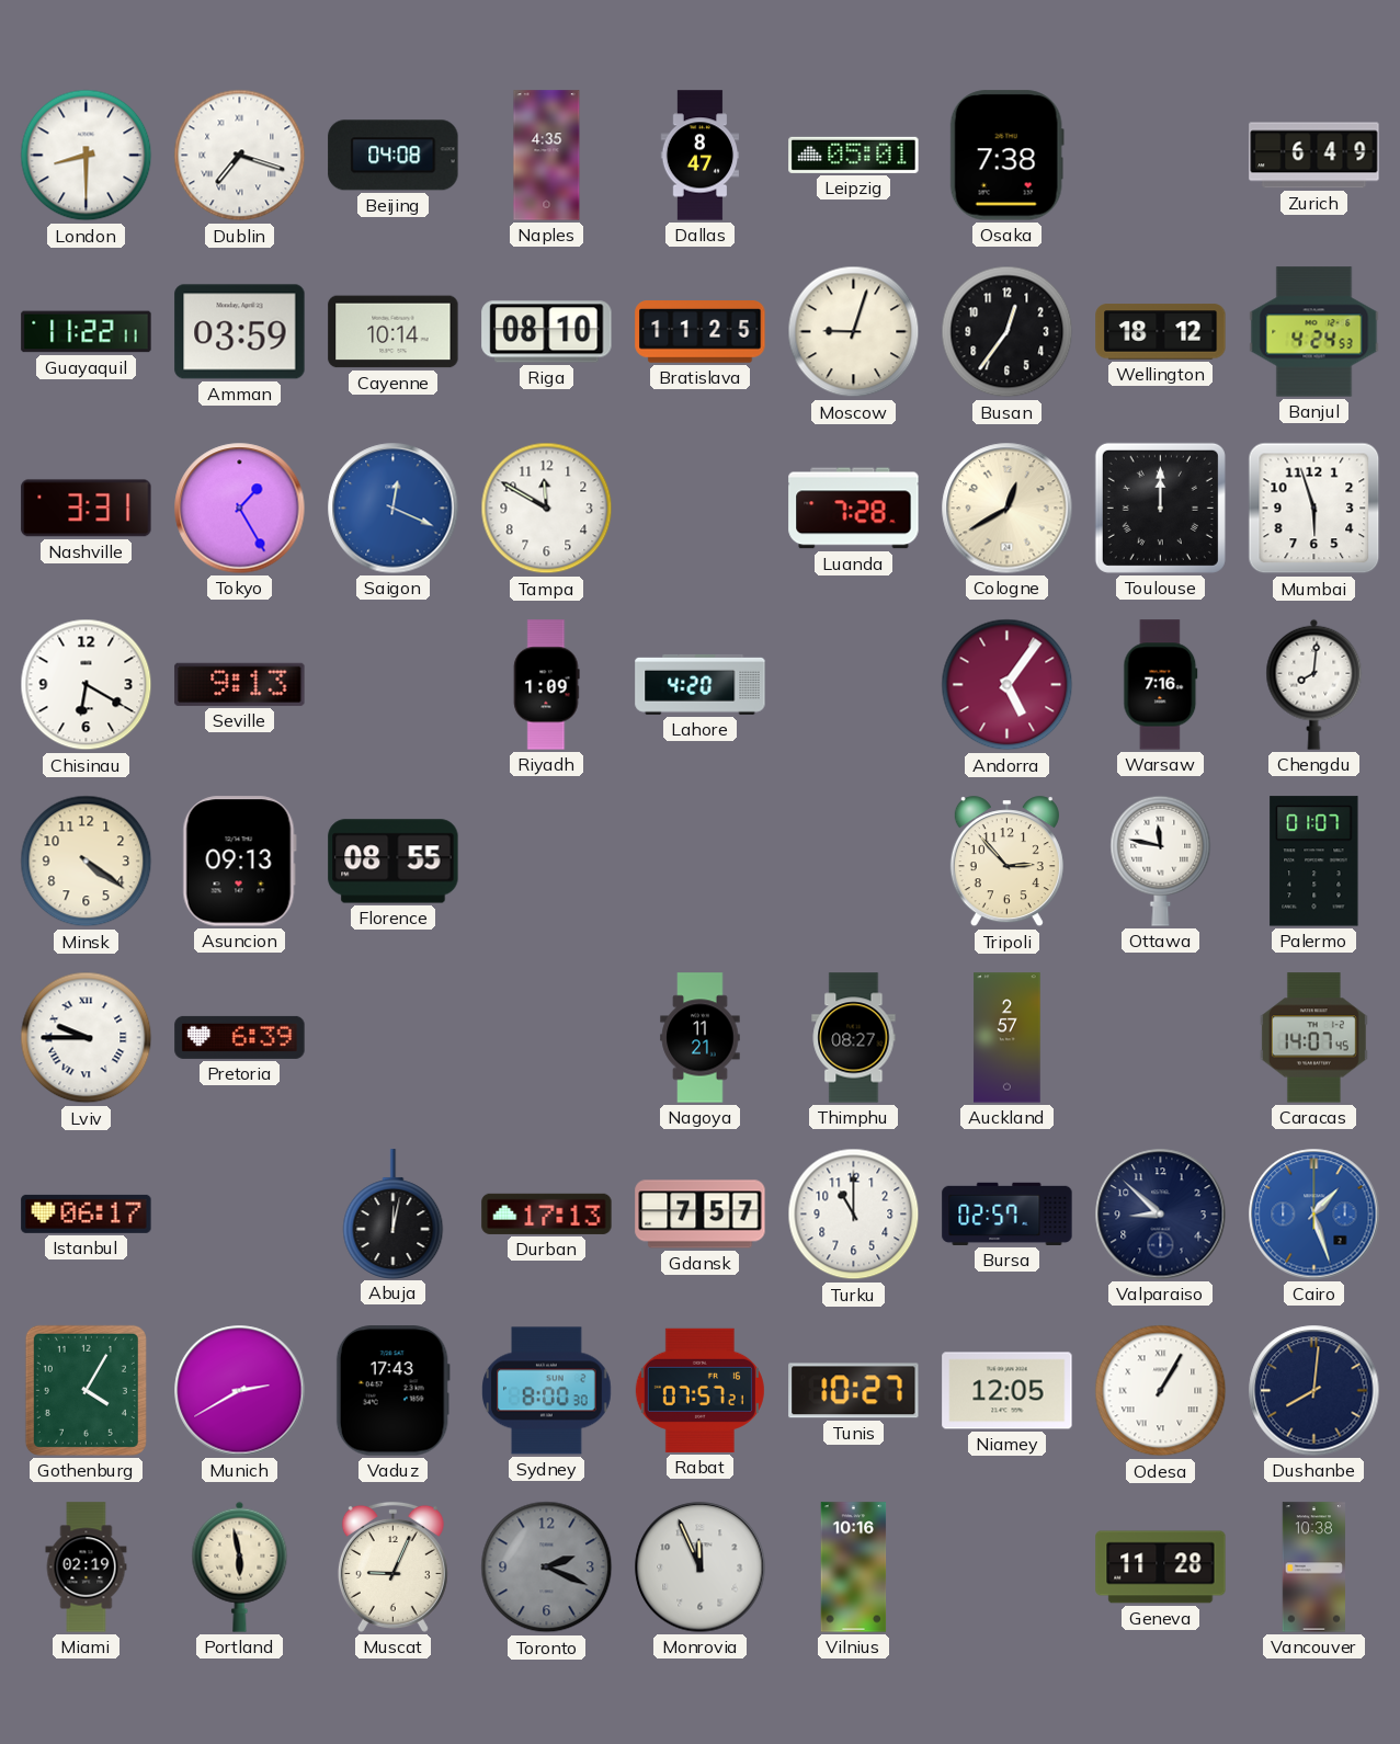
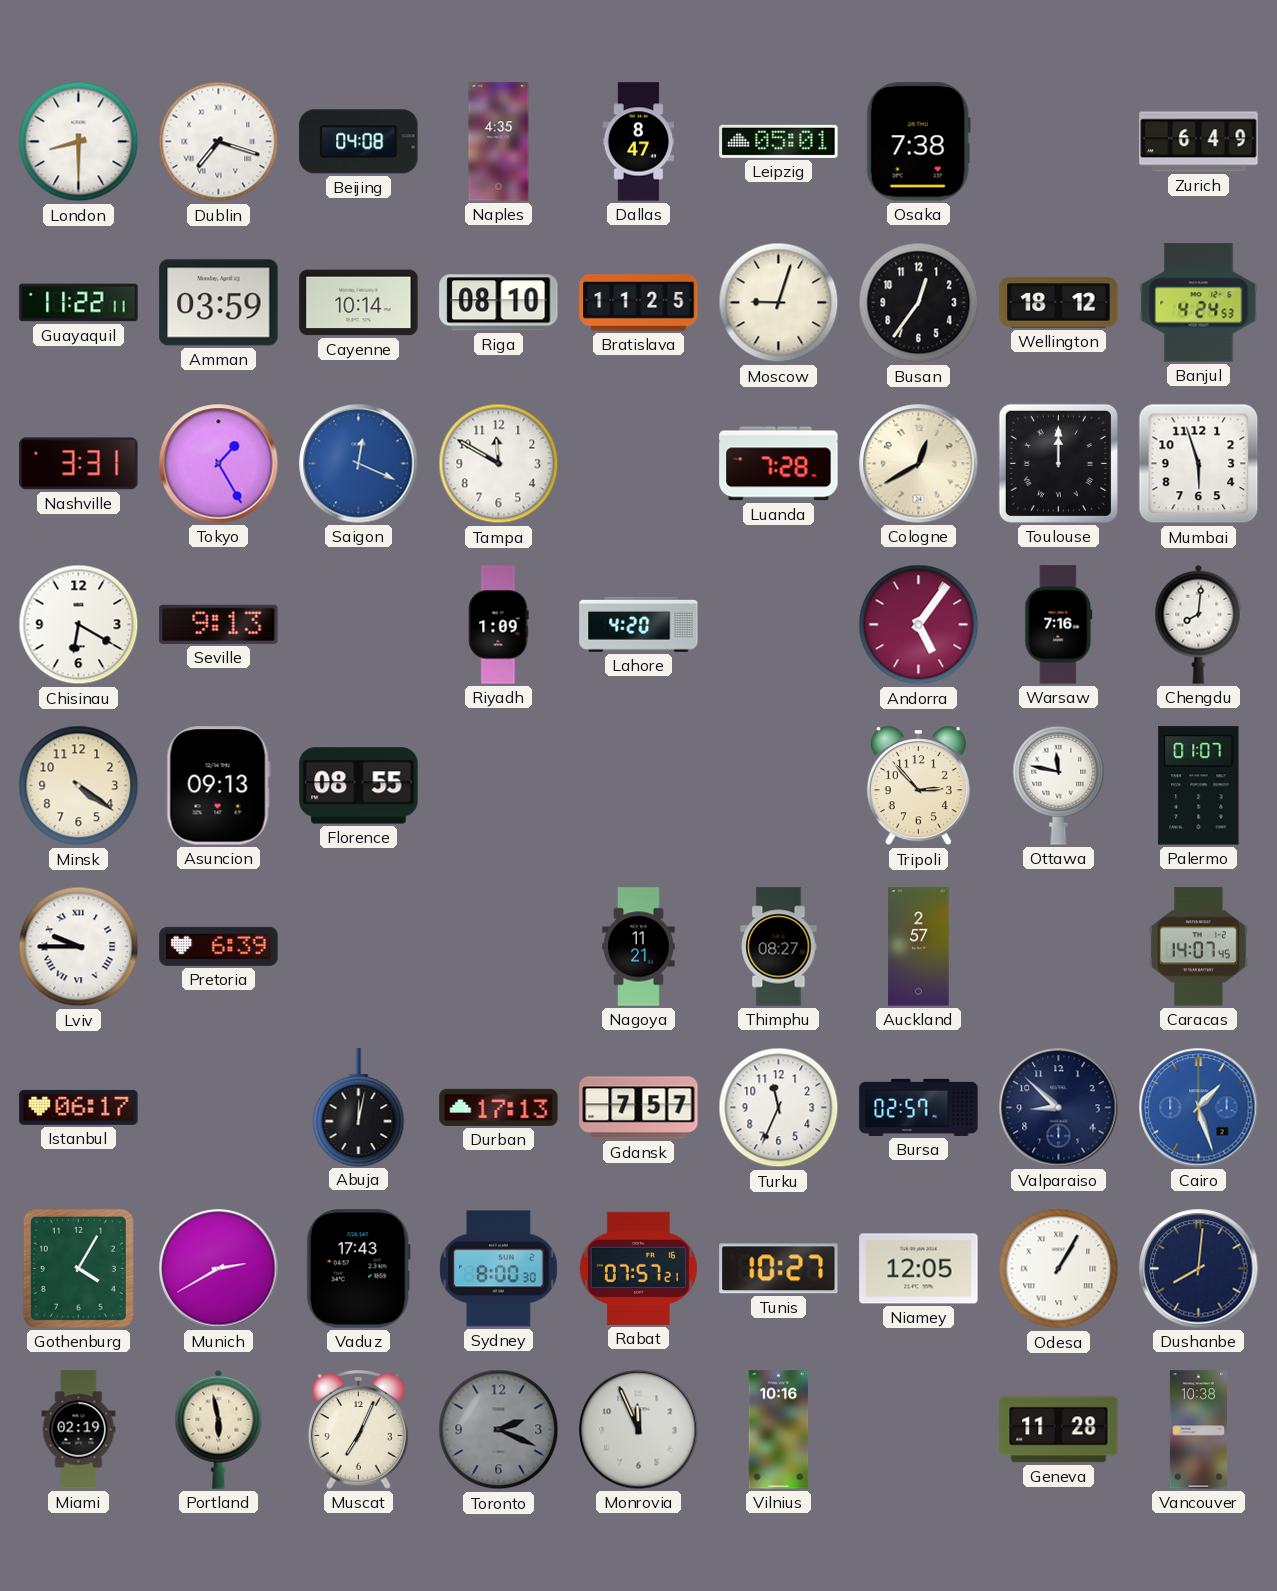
Turku: 11:00 -> 11:34 (779, 1108)
Muscat: 9:04 -> 7:04 (358, 1429)
